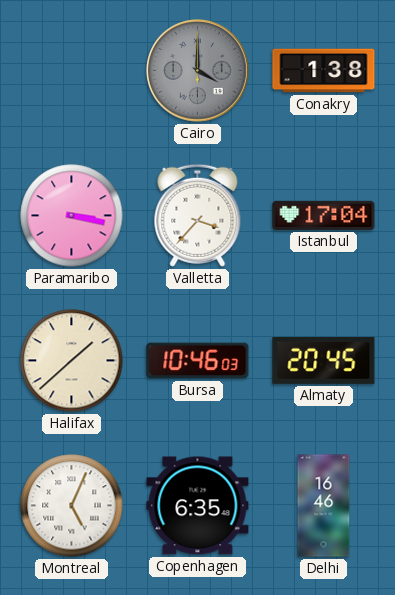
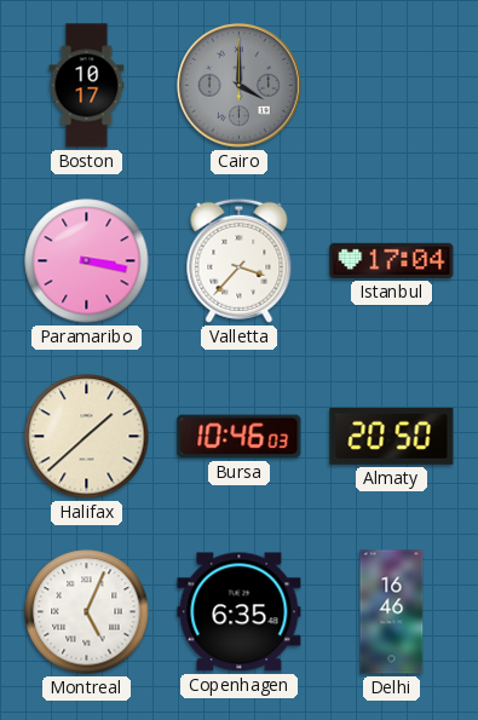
Boston: none -> 10:17 (87, 86)
Conakry: 1:38 -> none (324, 71)
Almaty: 20:45 -> 20:50 (392, 436)
